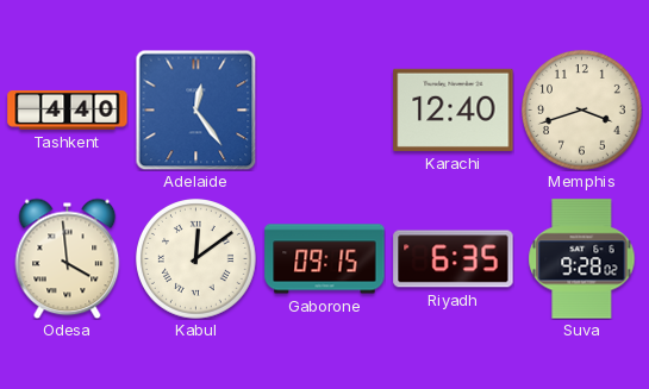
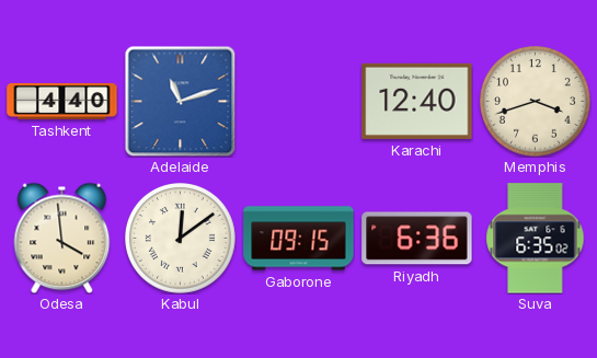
Adelaide: 12:24 -> 11:12 (180, 101)
Riyadh: 6:35 -> 6:36 (417, 239)
Suva: 9:28 -> 6:35 (536, 239)
